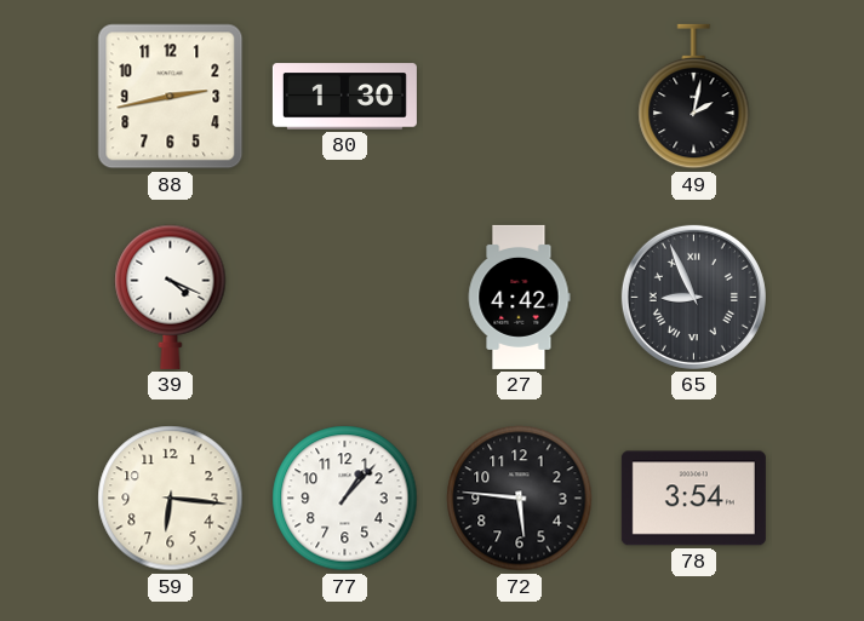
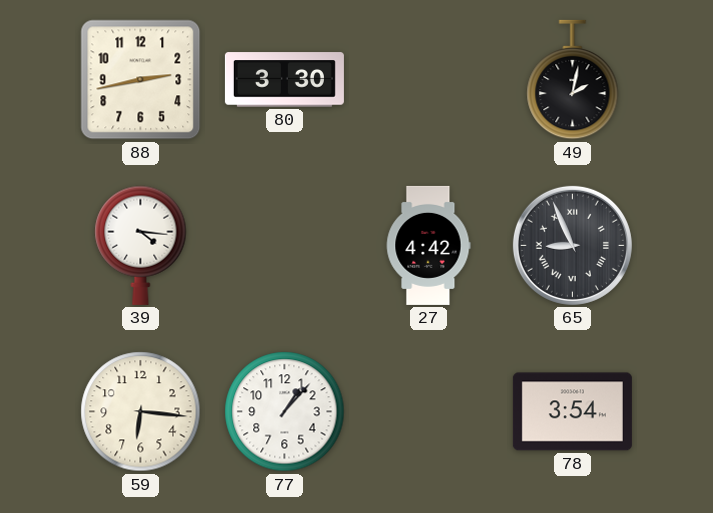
80: 1:30 -> 3:30 (284, 80)
39: 4:19 -> 4:16 (141, 245)
72: 5:46 -> none (520, 499)
